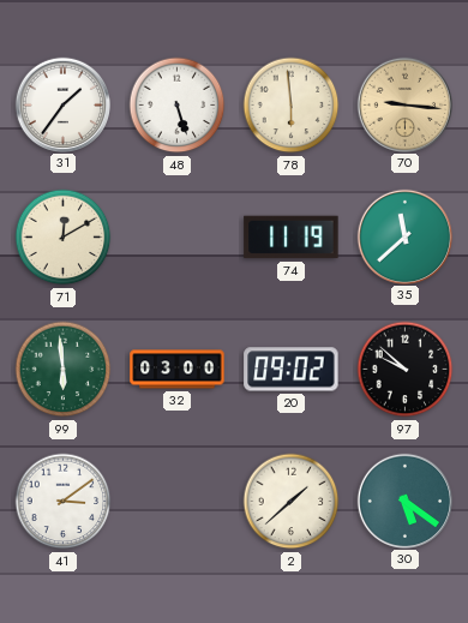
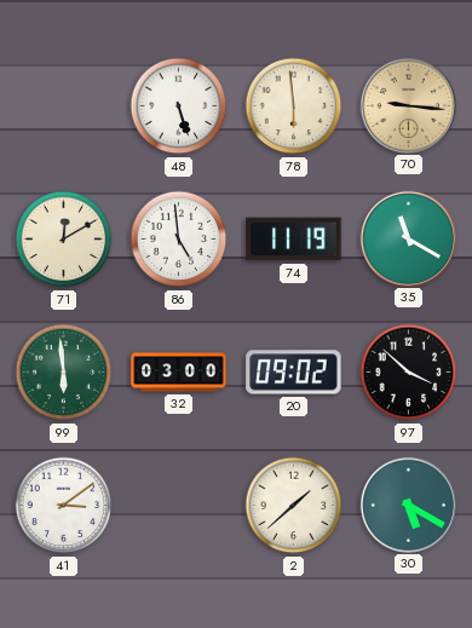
31: 1:36 -> none (62, 104)
86: none -> 4:59 (179, 240)
35: 11:38 -> 11:20 (408, 238)
97: 9:52 -> 3:52 (409, 373)
30: 5:21 -> 5:20 (408, 505)
